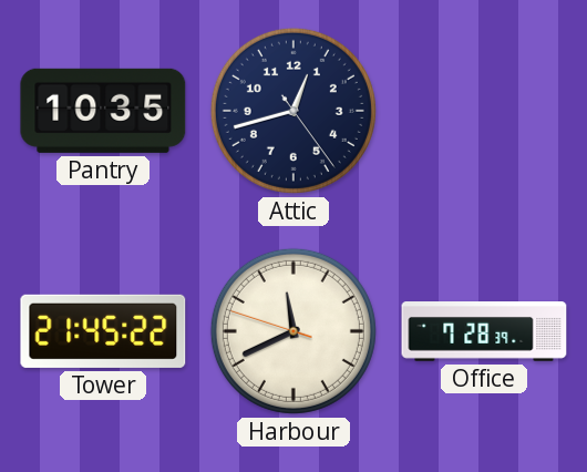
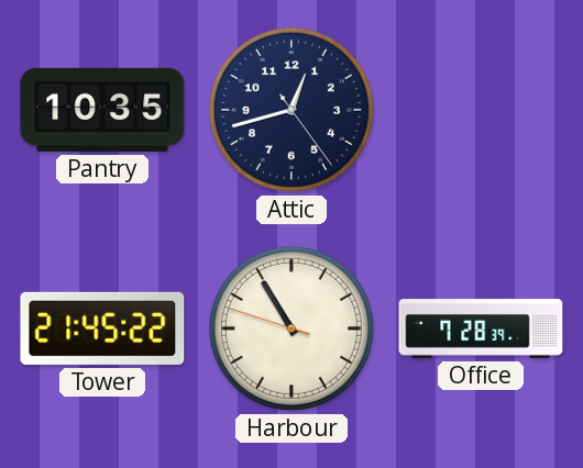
Harbour: 11:40 -> 10:54 (291, 328)
